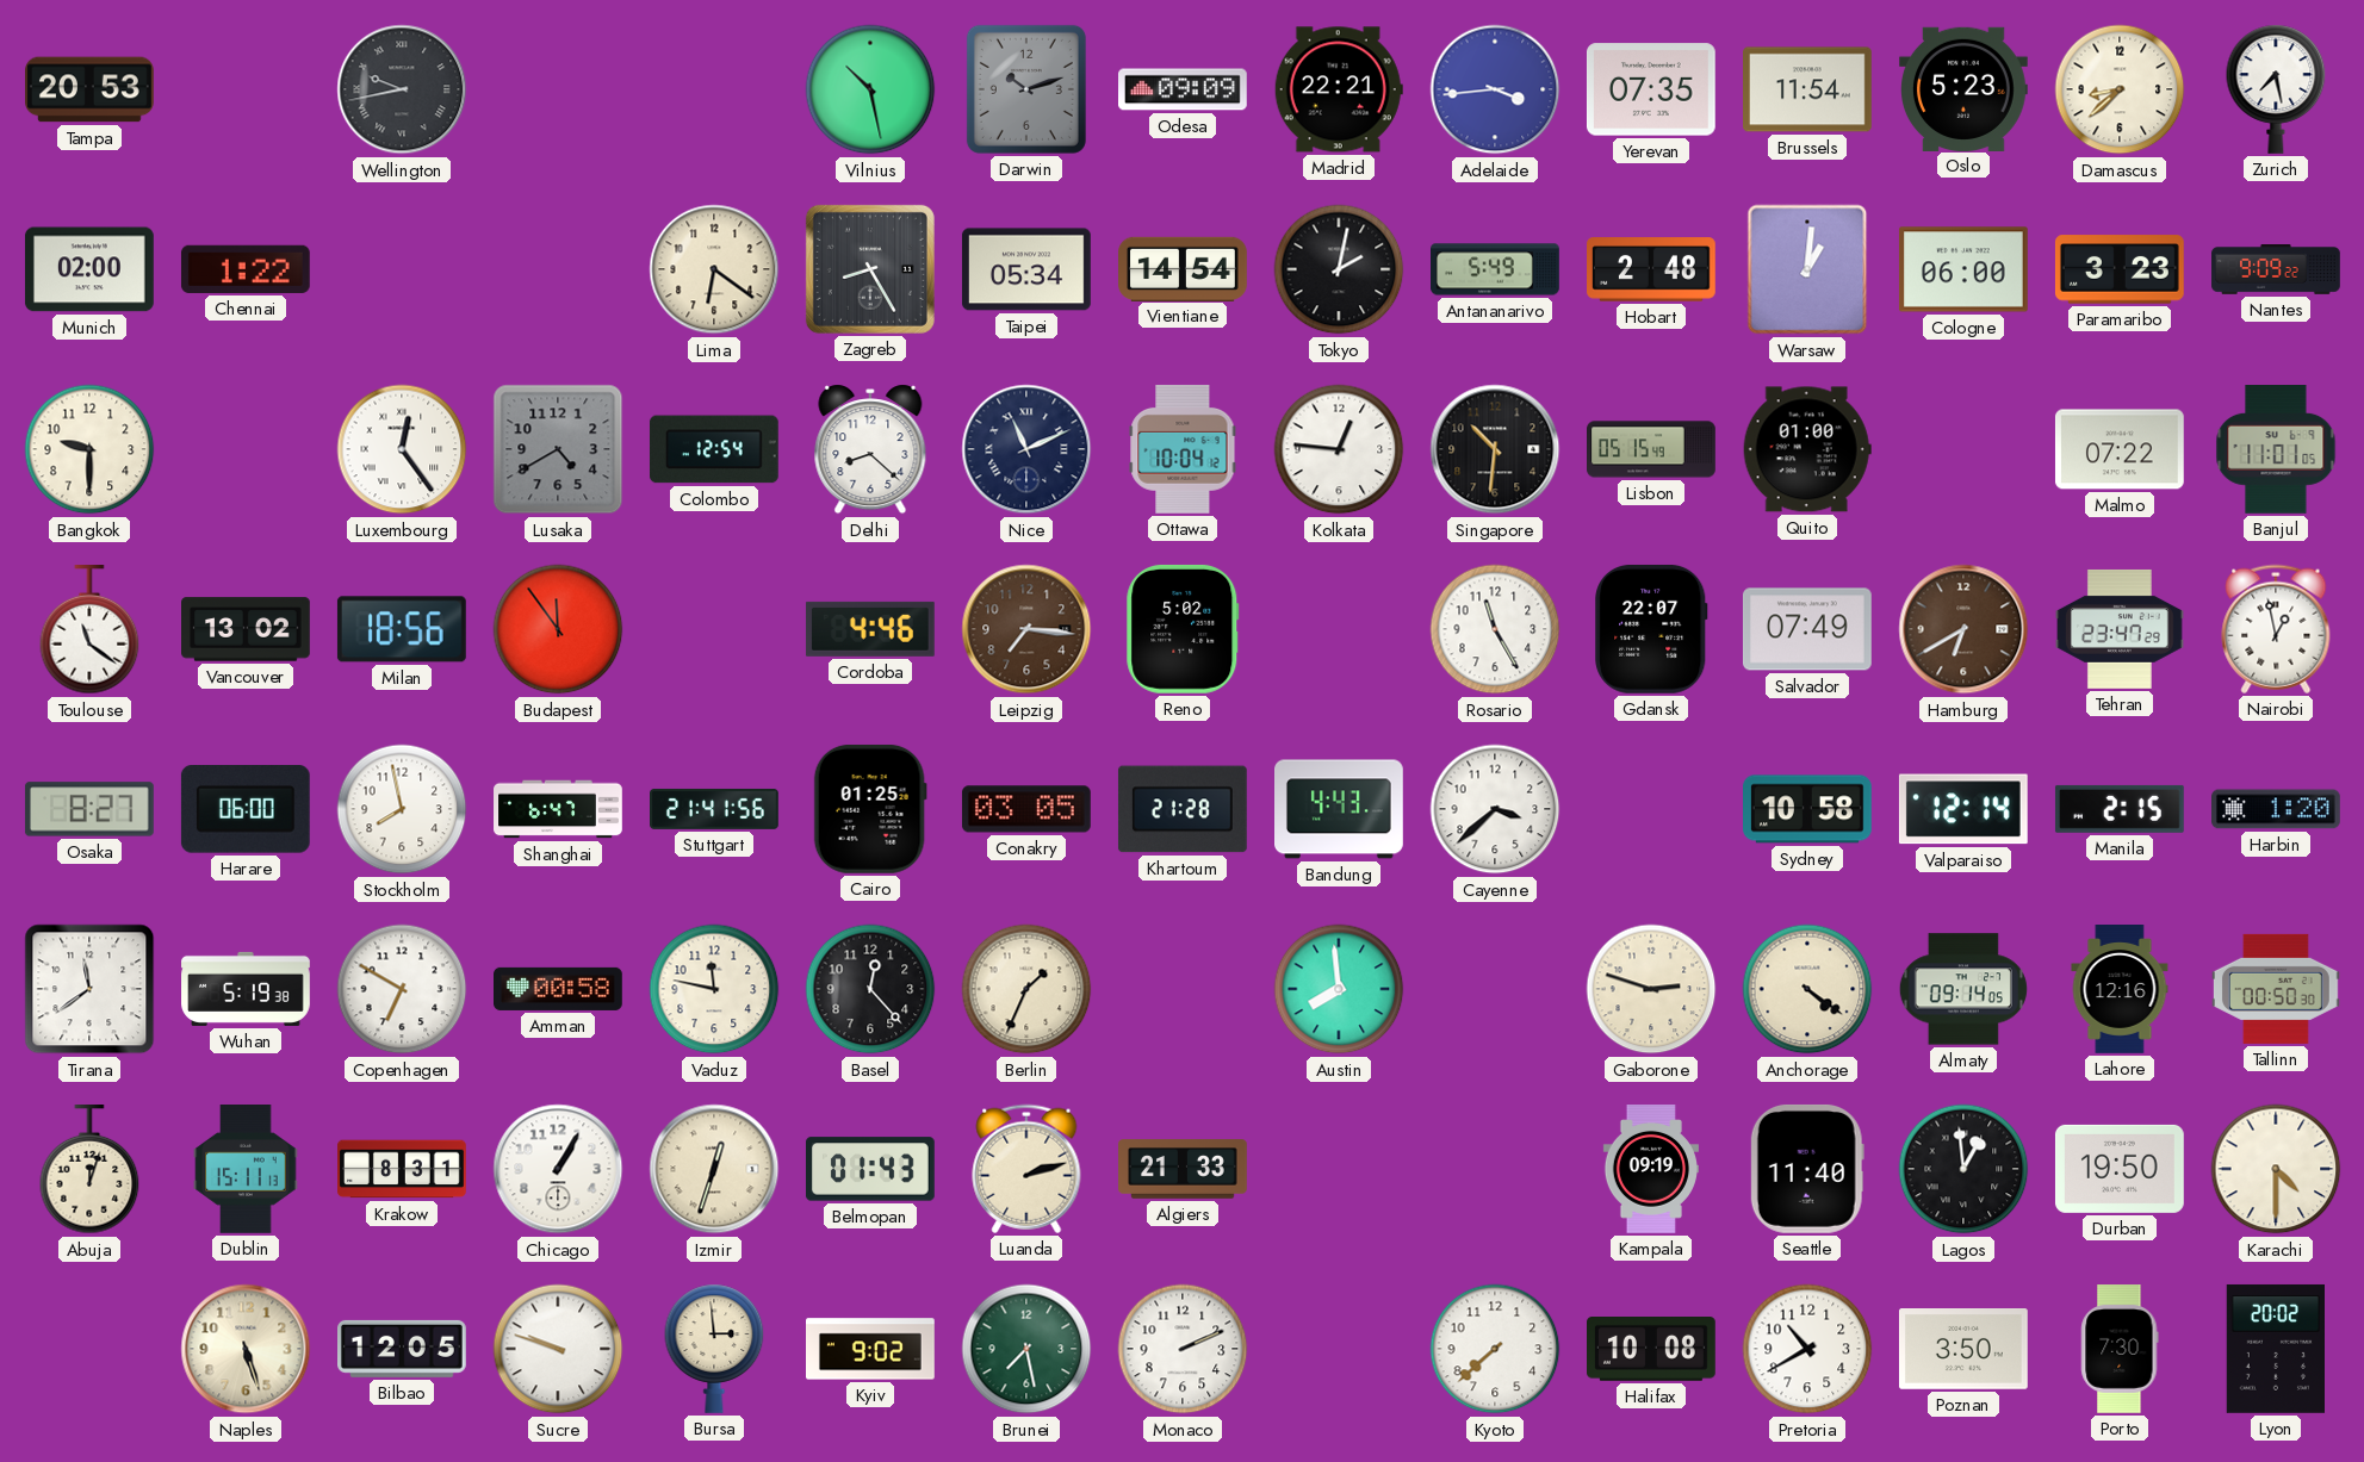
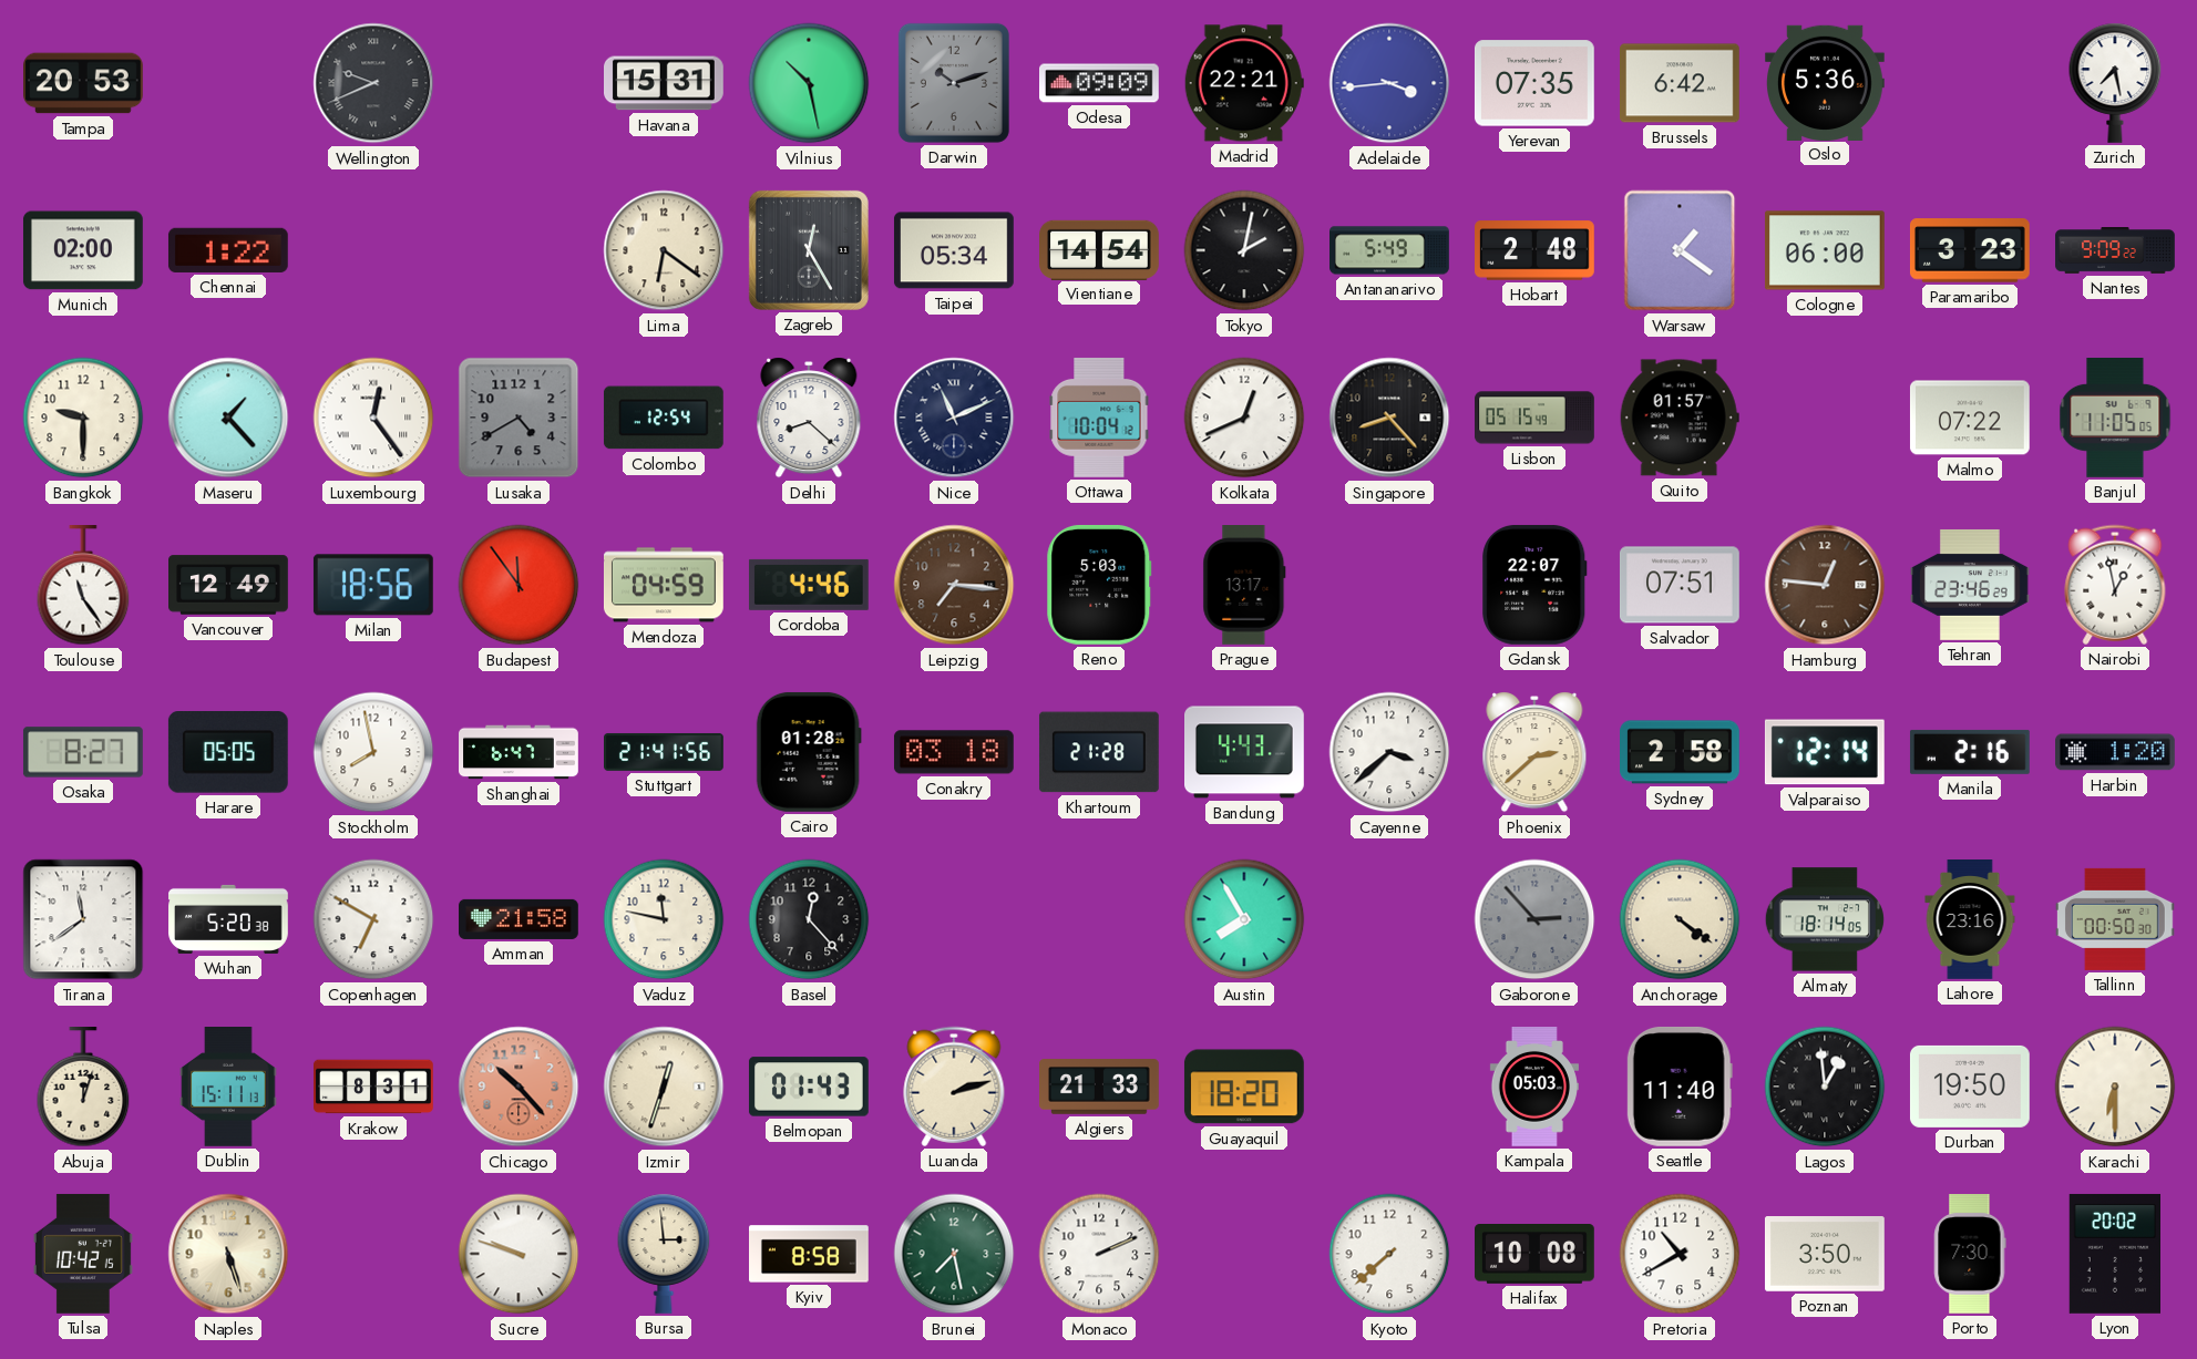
Wellington: 9:43 -> 9:41 (373, 83)
Havana: none -> 15:31 (665, 83)
Brussels: 11:54 -> 6:42 (1681, 83)
Oslo: 5:23 -> 5:36 (1826, 82)
Damascus: 8:38 -> none (2120, 89)
Zagreb: 8:25 -> 12:25 (809, 250)
Warsaw: 1:01 -> 1:21 (1680, 250)
Maseru: none -> 1:23 (228, 418)
Kolkata: 12:46 -> 12:41 (1244, 418)
Singapore: 10:31 -> 8:23 (1389, 418)
Quito: 01:00 -> 01:57 (1680, 418)
Banjul: 11:01 -> 11:05 (2115, 419)
Toulouse: 11:21 -> 11:24 (83, 586)
Vancouver: 13:02 -> 12:49 (229, 585)
Mendoza: none -> 04:59 (664, 585)
Reno: 5:02 -> 5:03 (1099, 585)
Prague: none -> 13:17 (1244, 586)
Rosario: 11:25 -> none (1495, 629)
Salvador: 07:49 -> 07:51 (1680, 585)
Hamburg: 6:40 -> 12:46 (1825, 585)
Tehran: 23:47 -> 23:46 (1971, 585)
Harare: 06:00 -> 05:05 (228, 752)
Cairo: 01:25 -> 01:28 (809, 752)
Conakry: 03:05 -> 03:18 (954, 752)
Phoenix: none -> 2:38 (1534, 752)
Sydney: 10:58 -> 2:58 (1681, 752)
Manila: 2:15 -> 2:16 (1970, 752)
Wuhan: 5:19 -> 5:20 (228, 919)
Amman: 00:58 -> 21:58 (520, 919)
Berlin: 1:34 -> none (1026, 989)
Austin: 7:59 -> 7:55 (1244, 919)
Gaborone: 2:48 -> 2:53 (1534, 919)
Gaborone dial: cream -> grey (1534, 919)
Almaty: 09:14 -> 18:14 (1825, 919)
Lahore: 12:16 -> 23:16 (1970, 920)
Chicago: 1:05 -> 10:23 (519, 1087)
Chicago dial: white -> salmon (519, 1087)
Guayaquil: none -> 18:20 (1244, 1087)
Kampala: 09:19 -> 05:03 (1534, 1088)
Karachi: 4:30 -> 6:30 (2115, 1087)
Tulsa: none -> 10:42 (83, 1254)
Bilbao: 12:05 -> none (403, 1349)
Kyiv: 9:02 -> 8:58 (810, 1254)
